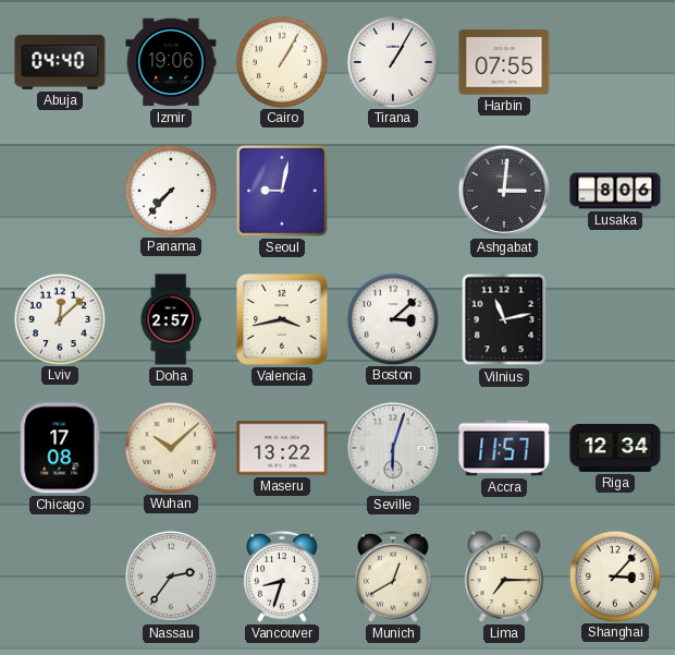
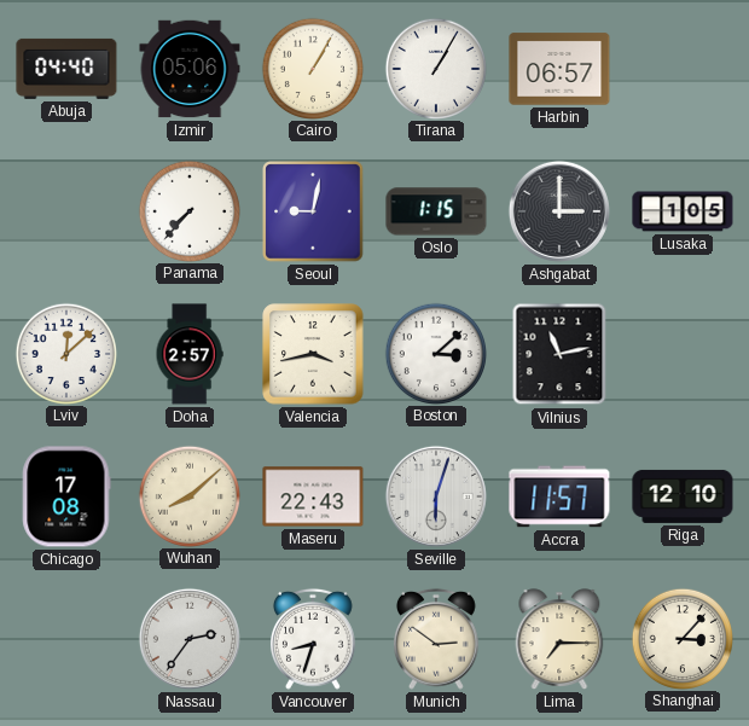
Izmir: 19:06 -> 05:06 (190, 69)
Harbin: 07:55 -> 06:57 (559, 69)
Oslo: none -> 1:15 (436, 211)
Ashgabat: 3:01 -> 3:00 (559, 211)
Lusaka: 8:06 -> 1:05 (683, 211)
Wuhan: 10:08 -> 8:08 (188, 495)
Maseru: 13:22 -> 22:43 (313, 496)
Riga: 12:34 -> 12:10 (683, 496)
Munich: 12:40 -> 2:51 (436, 639)
